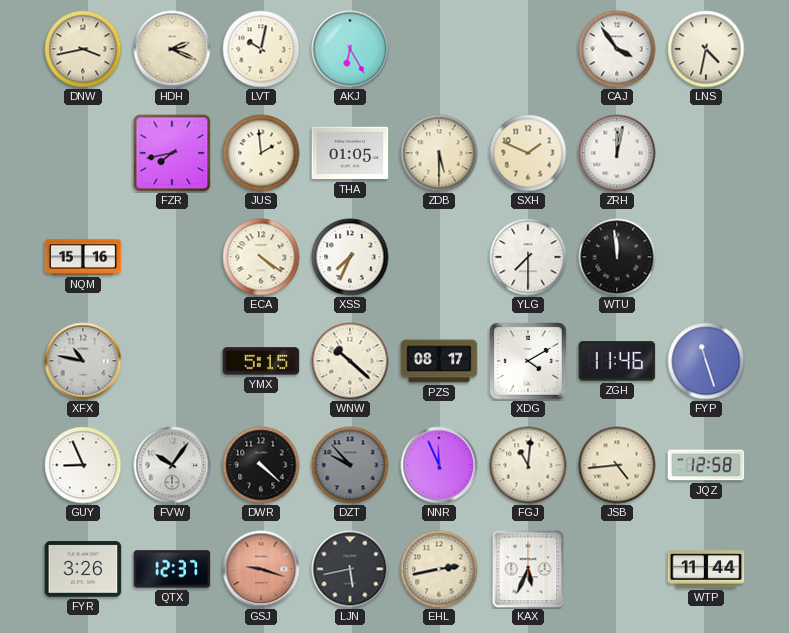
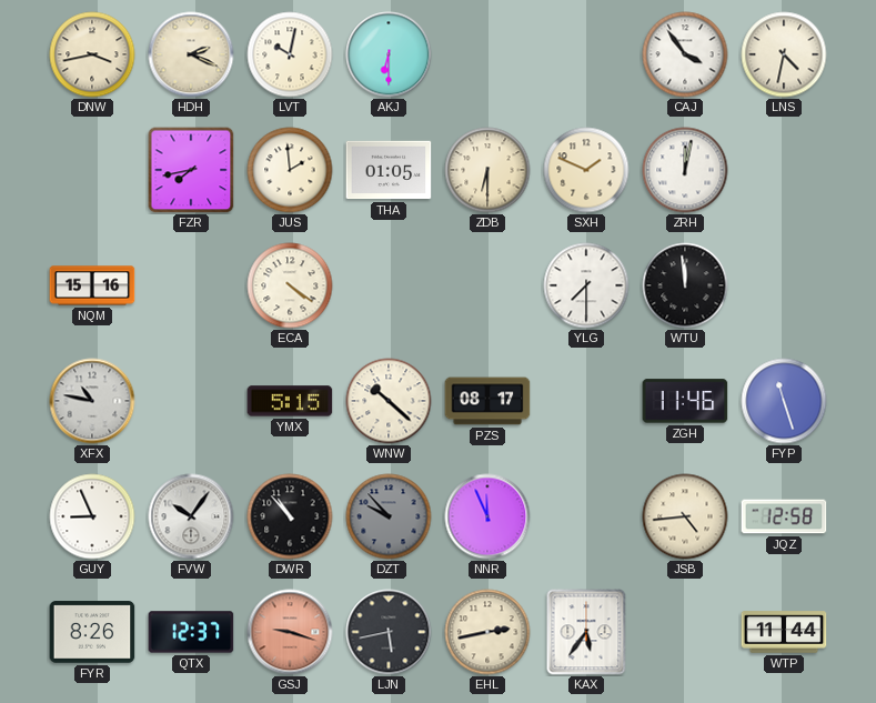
AKJ: 6:25 -> 6:30 (389, 54)
ZDB: 5:30 -> 6:30 (487, 170)
XSS: 7:34 -> none (350, 257)
XDG: 4:10 -> none (528, 361)
DWR: 4:22 -> 10:53 (290, 516)
FGJ: 11:01 -> none (528, 465)
FYR: 3:26 -> 8:26 (92, 632)
KAX: 5:34 -> 5:36 (586, 632)
